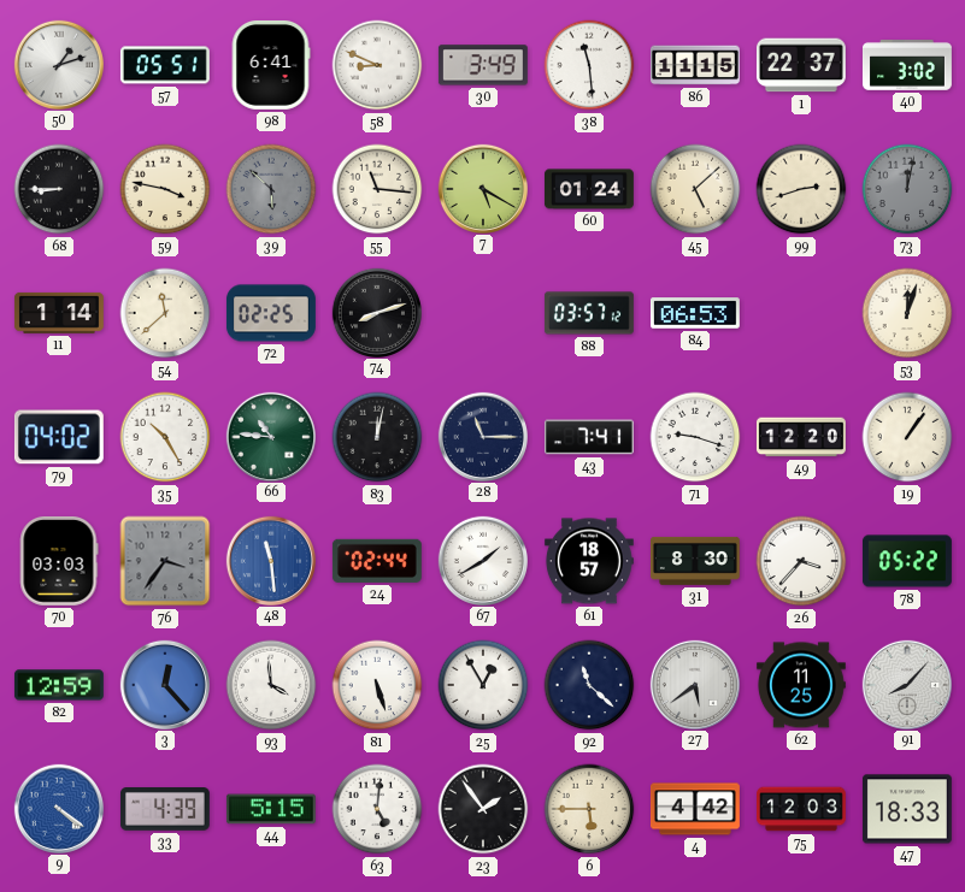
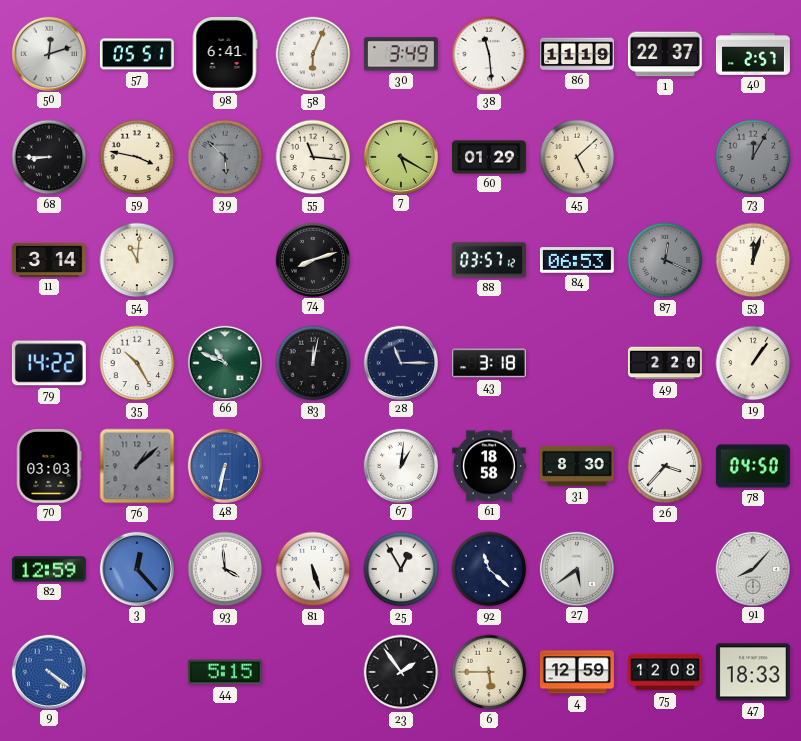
50: 1:12 -> 12:12 (48, 53)
58: 8:49 -> 6:04 (313, 54)
86: 11:15 -> 11:19 (577, 54)
40: 3:02 -> 2:57 (753, 54)
60: 01:24 -> 01:29 (489, 157)
99: 2:42 -> none (801, 189)
73: 12:02 -> 12:05 (753, 157)
11: 1:14 -> 3:14 (49, 260)
54: 11:38 -> 11:01 (137, 260)
72: 02:25 -> none (271, 313)
87: none -> 12:19 (665, 260)
79: 04:02 -> 14:22 (49, 363)
66: 10:46 -> 10:49 (224, 362)
43: 7:41 -> 3:18 (489, 363)
71: 9:18 -> none (695, 437)
49: 12:20 -> 2:20 (665, 363)
76: 3:36 -> 1:08 (137, 466)
48: 11:29 -> 6:32 (224, 465)
24: 02:44 -> none (377, 561)
67: 1:40 -> 1:01 (400, 465)
61: 18:57 -> 18:58 (489, 466)
78: 05:22 -> 04:50 (753, 466)
62: 11:25 -> none (801, 685)
33: 4:39 -> none (165, 810)
63: 5:01 -> none (377, 809)
4: 4:42 -> 12:59 (577, 672)
75: 12:03 -> 12:08 (666, 672)
